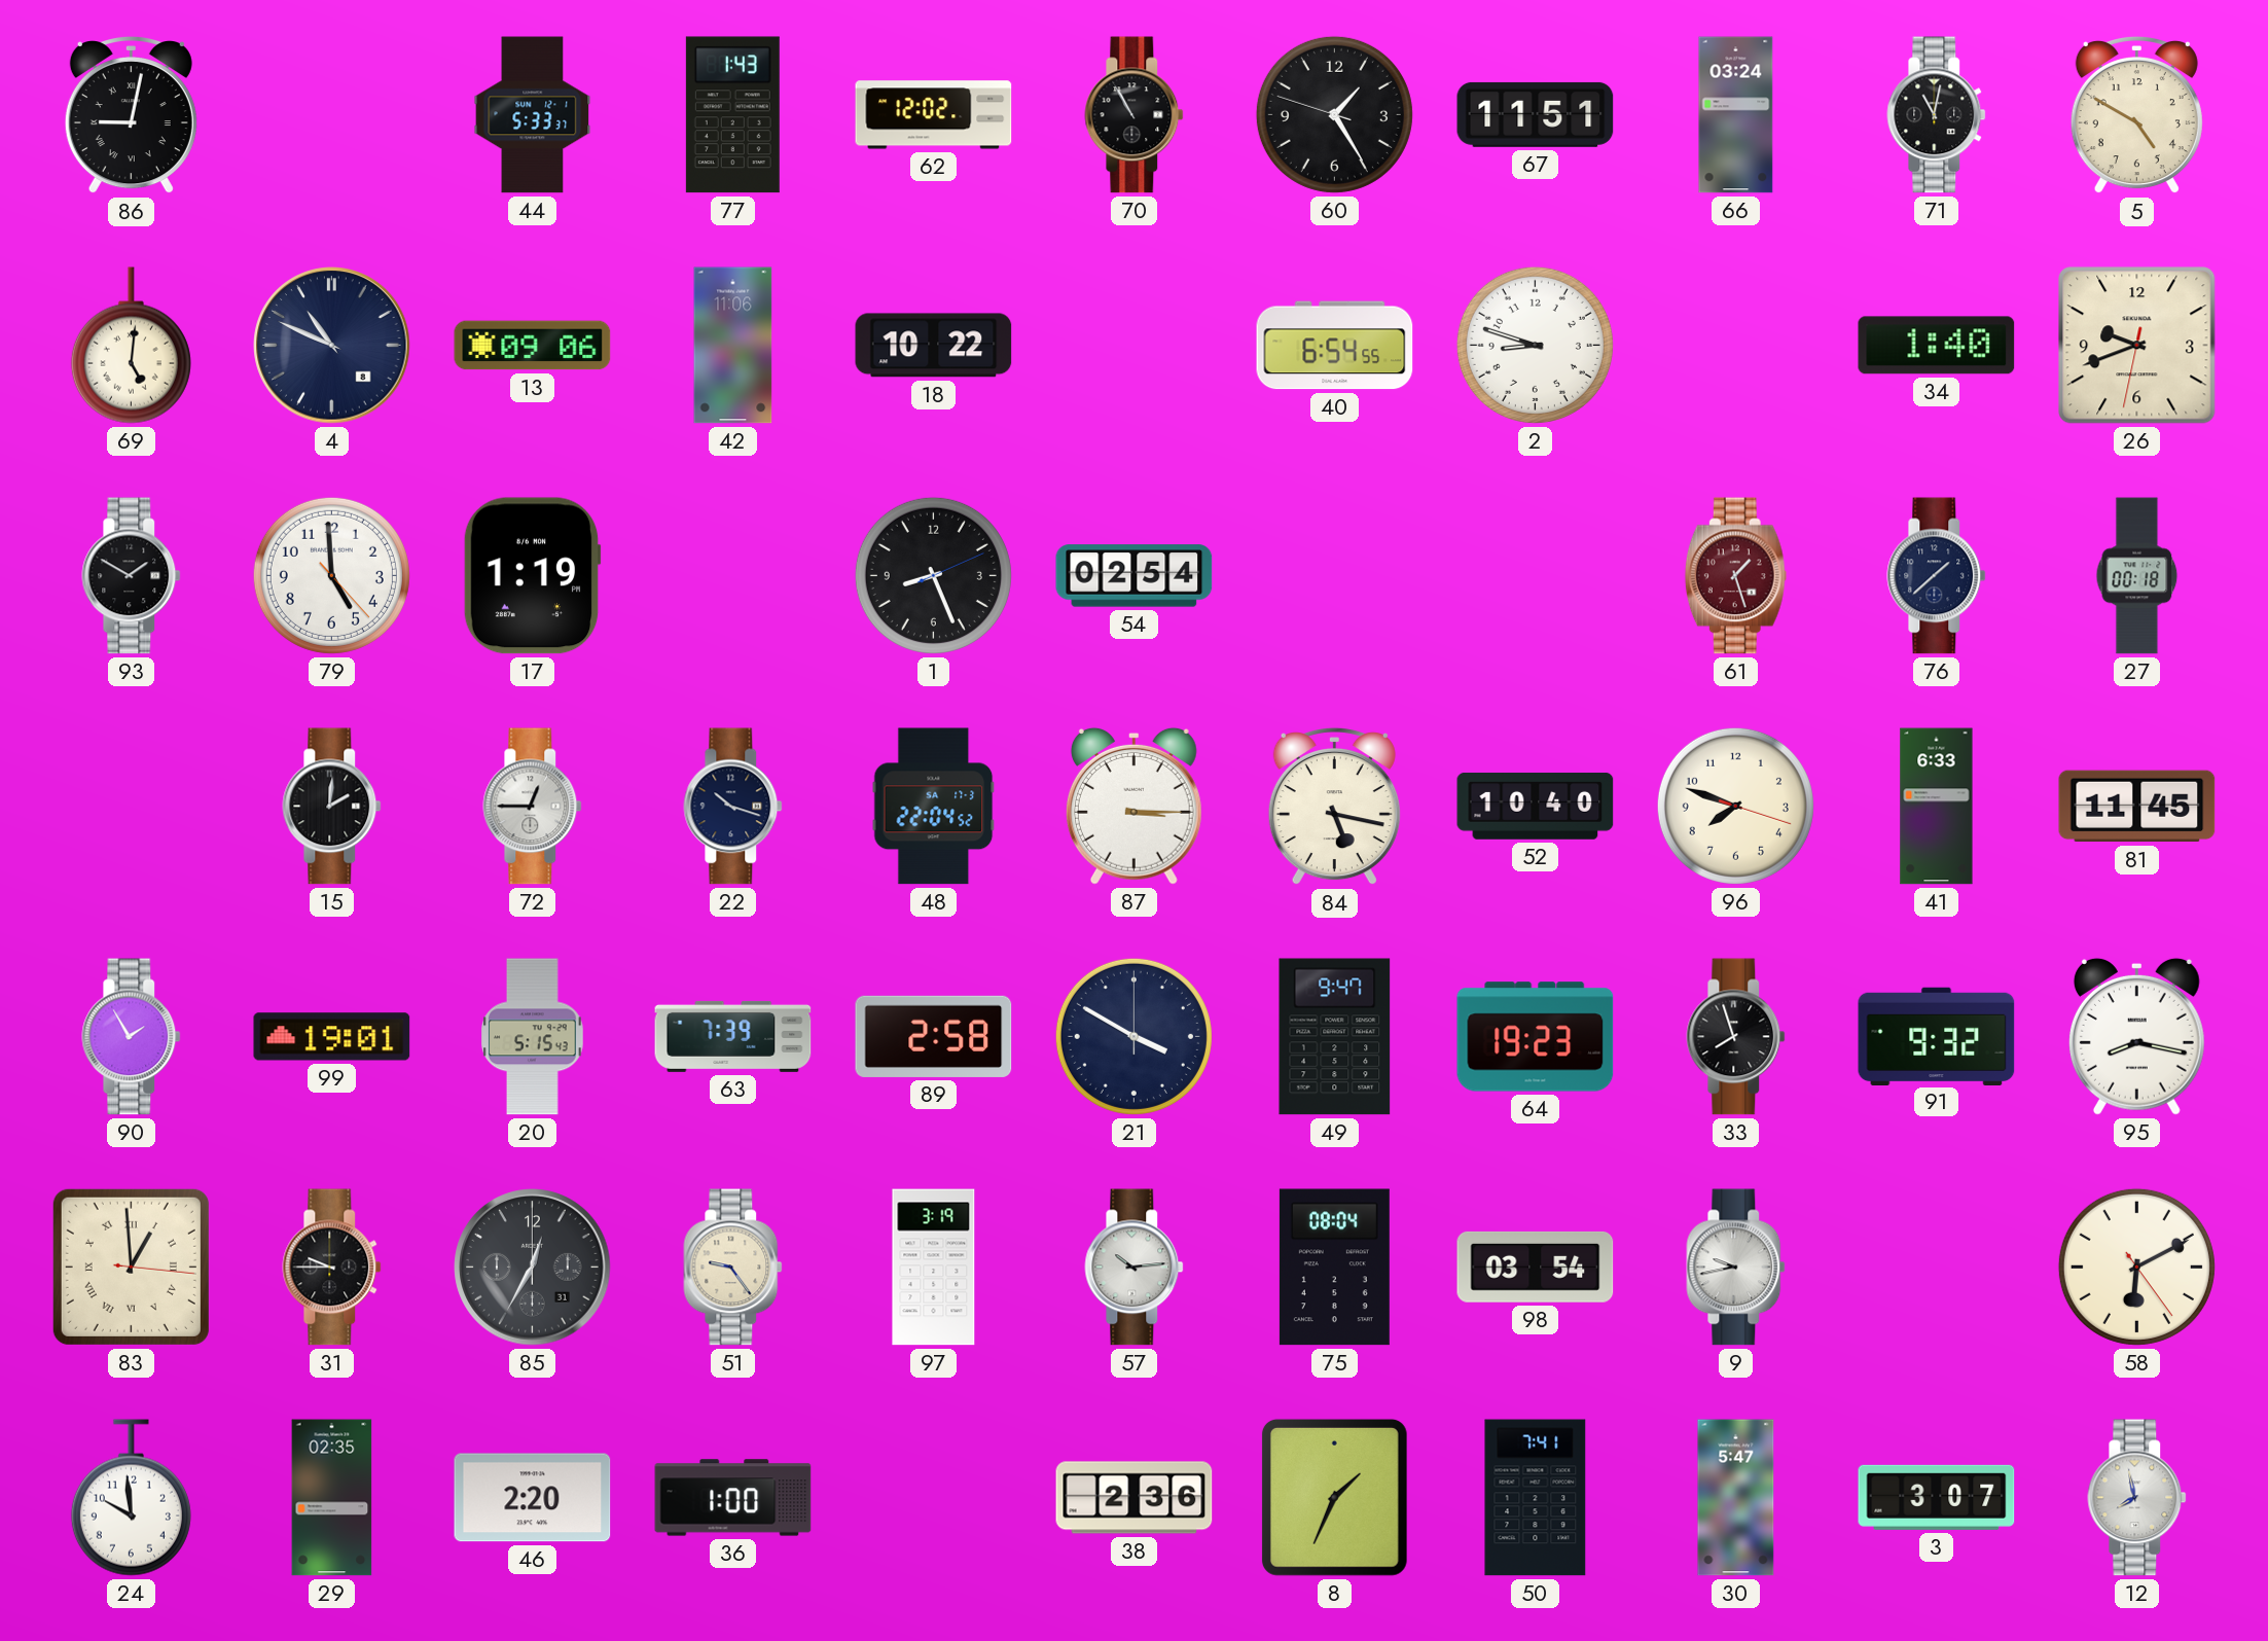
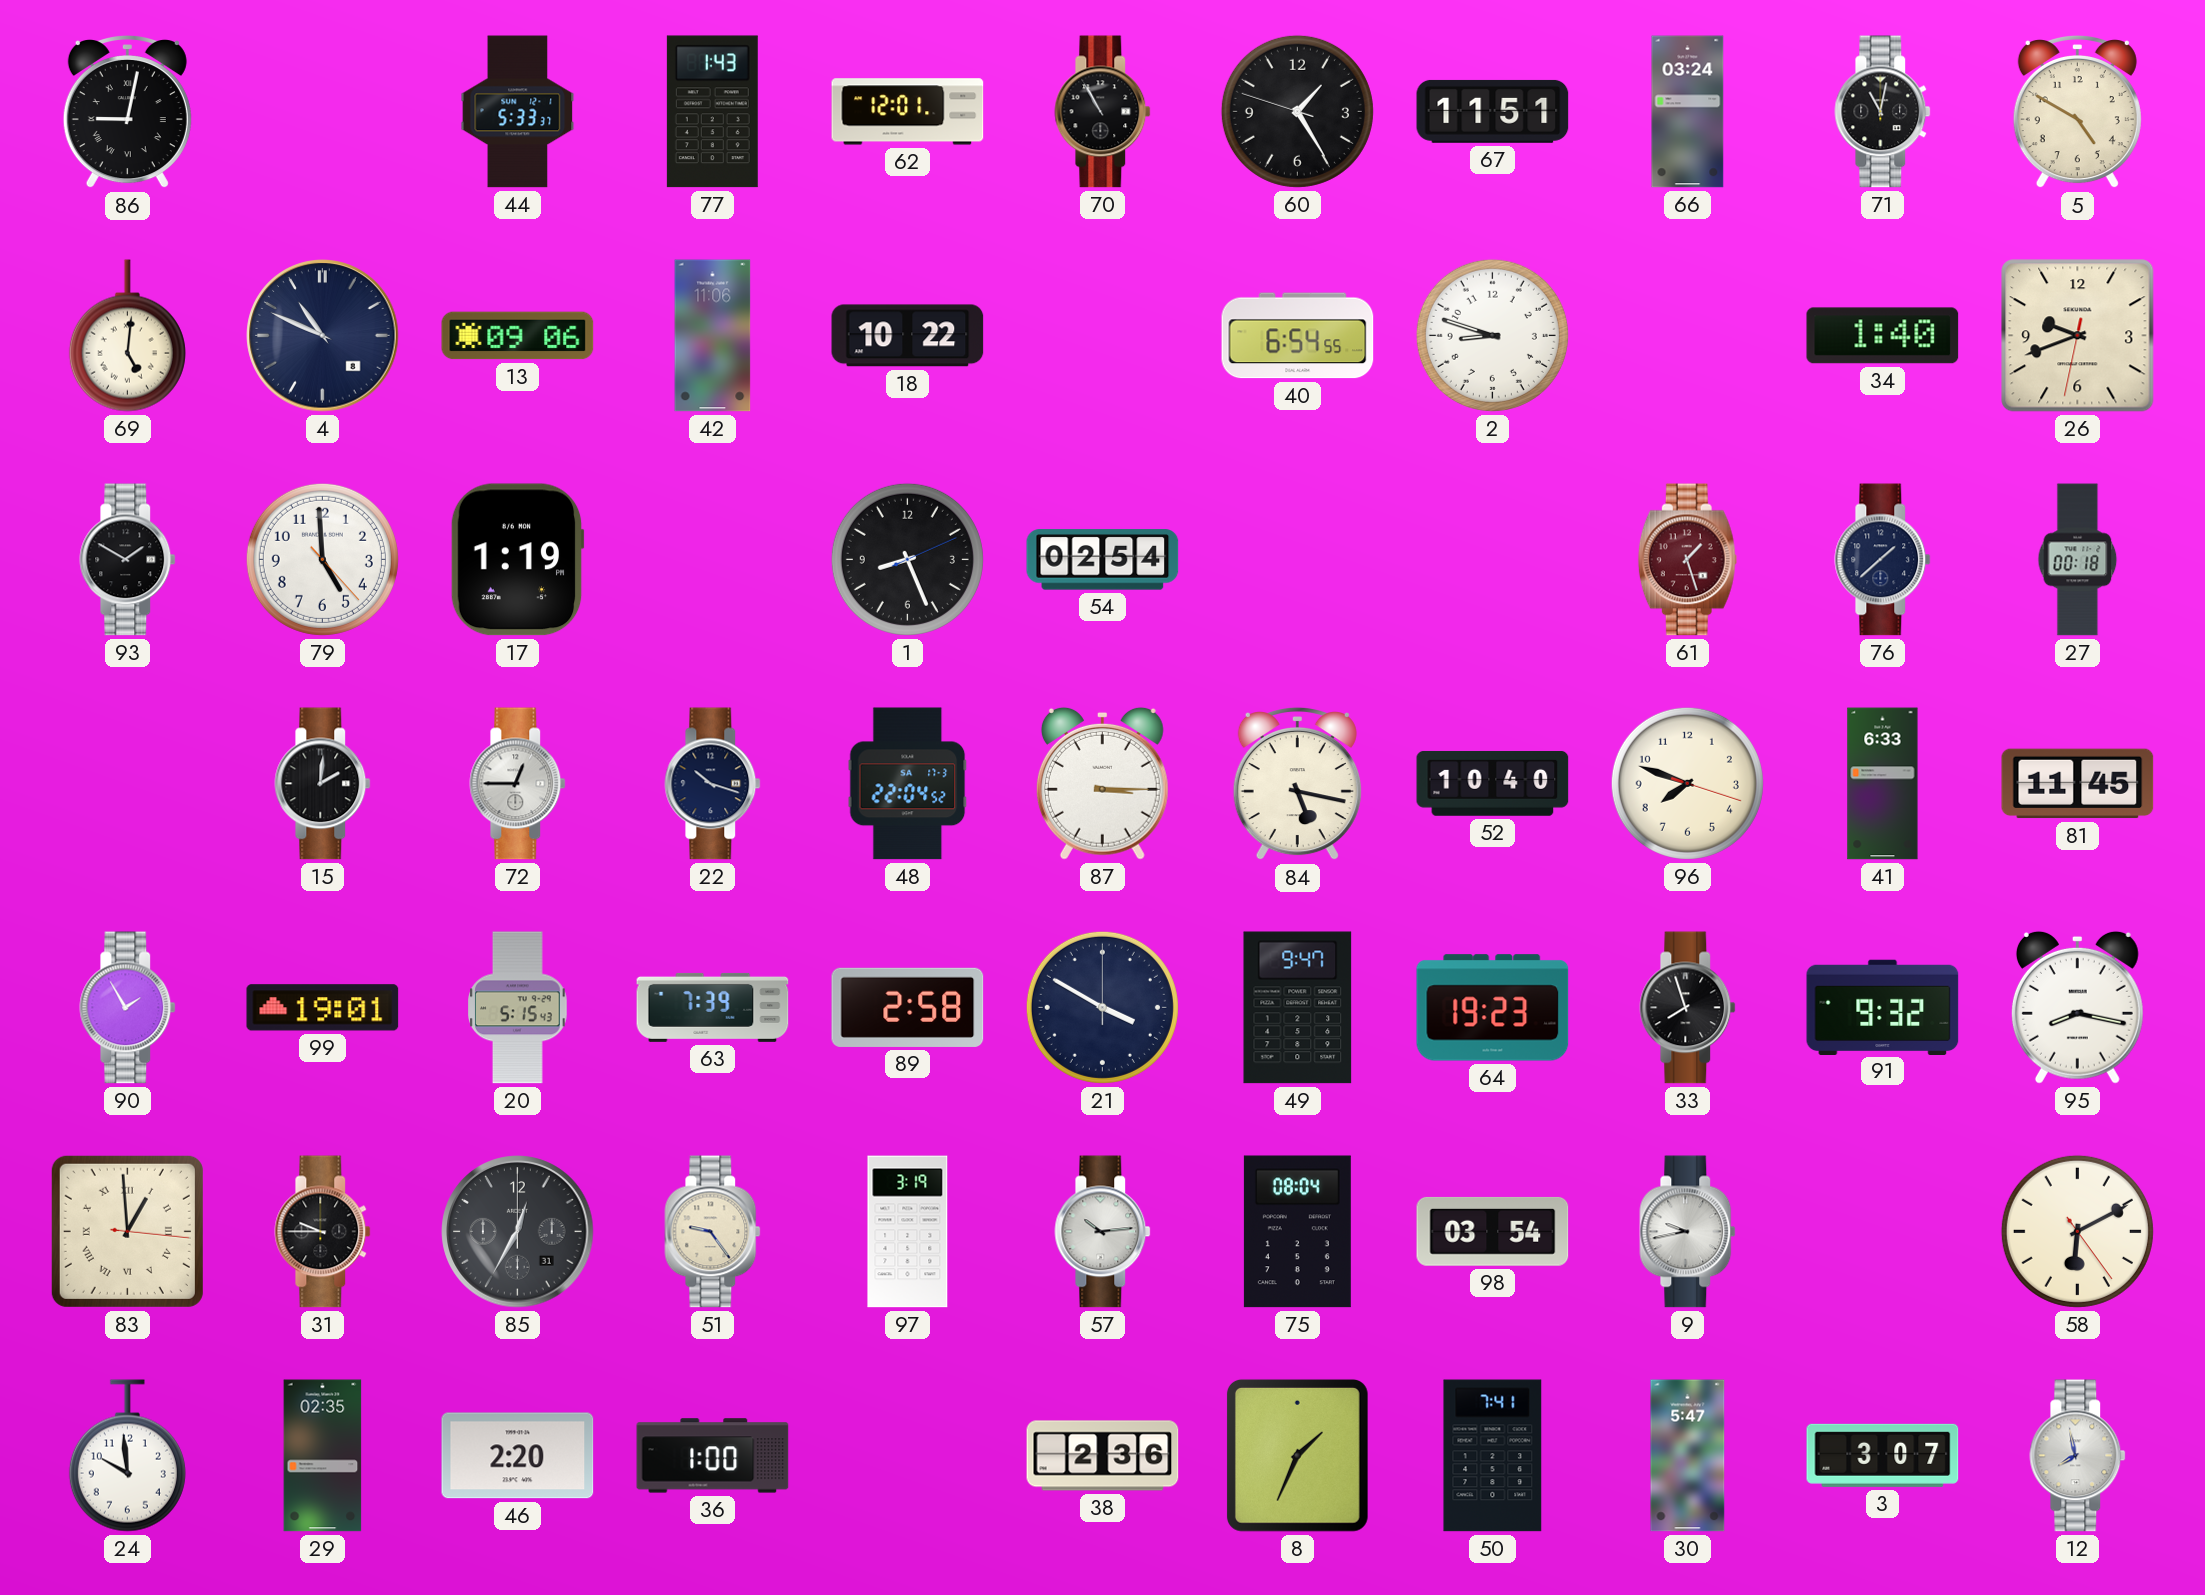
62: 12:02 -> 12:01 (908, 112)
